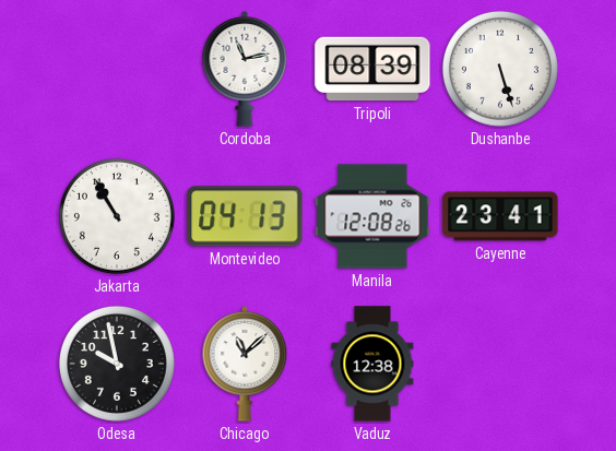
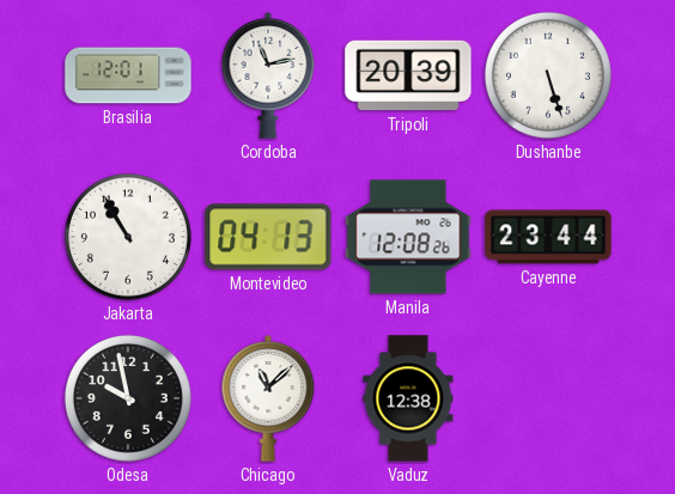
Brasilia: none -> 12:01 (128, 75)
Tripoli: 08:39 -> 20:39 (408, 75)
Cayenne: 23:41 -> 23:44 (548, 237)
